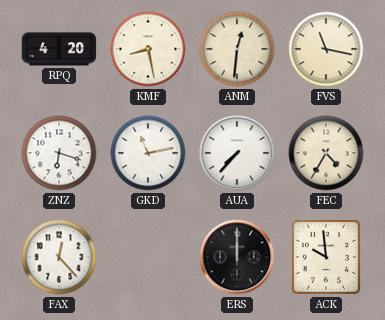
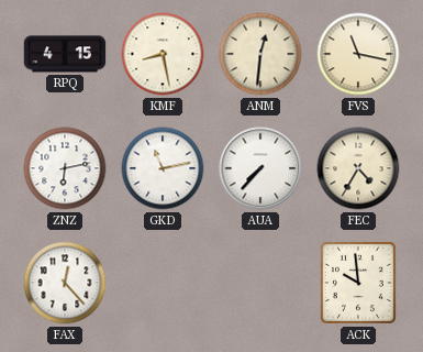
RPQ: 4:20 -> 4:15 (65, 54)
ZNZ: 6:18 -> 6:13 (65, 168)
ERS: 12:00 -> none (237, 257)
